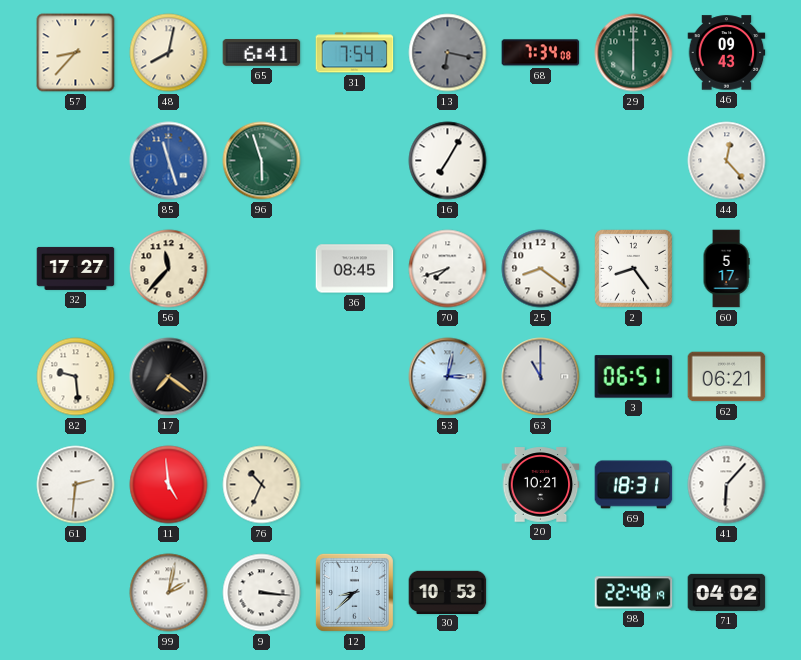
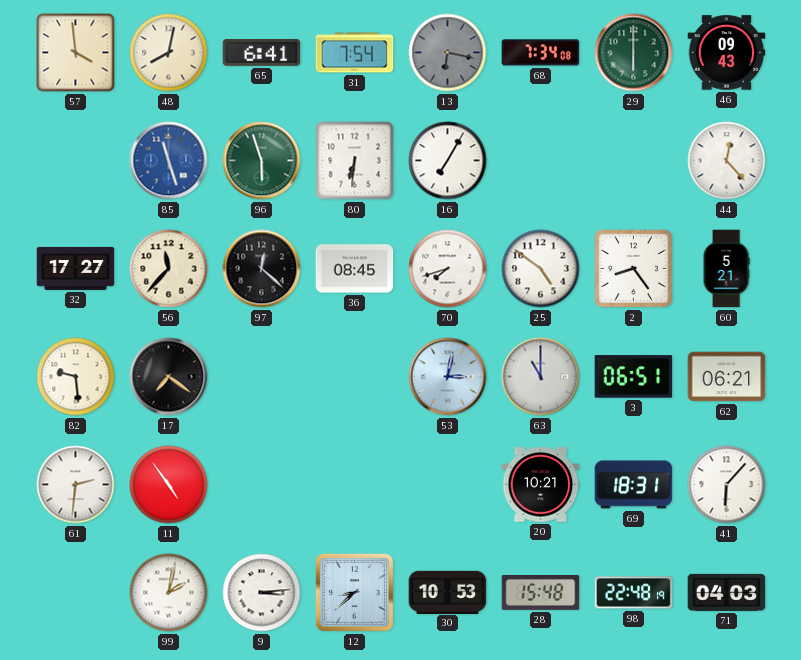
57: 8:37 -> 3:59 (76, 53)
80: none -> 6:31 (355, 161)
97: none -> 12:22 (262, 269)
25: 8:21 -> 4:51 (541, 269)
60: 5:17 -> 5:21 (726, 269)
11: 4:59 -> 4:54 (169, 485)
76: 10:34 -> none (262, 485)
9: 3:16 -> 3:14 (262, 593)
28: none -> 15:48 (541, 593)
71: 04:02 -> 04:03 (727, 592)
